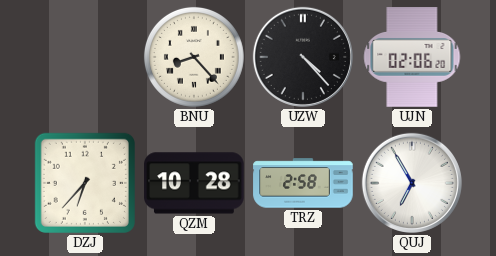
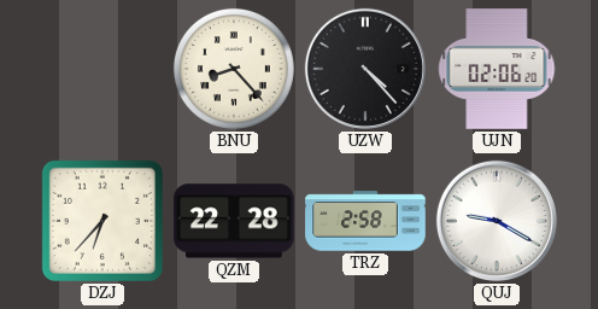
QZM: 10:28 -> 22:28 (234, 221)
QUJ: 6:55 -> 9:20 (497, 221)
